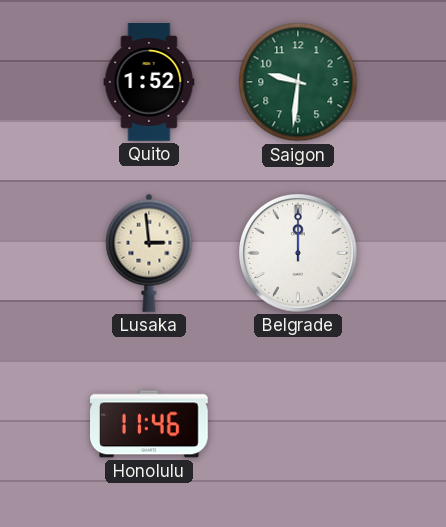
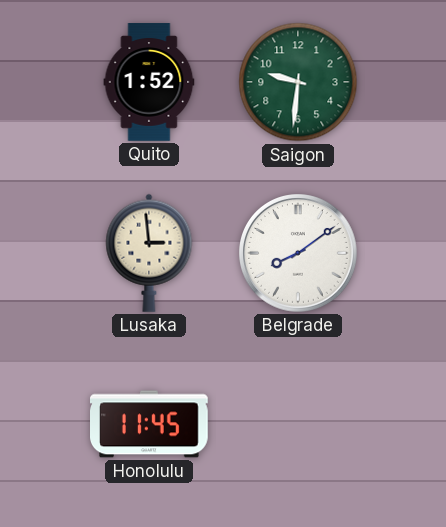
Belgrade: 12:00 -> 8:09 (299, 254)
Honolulu: 11:46 -> 11:45 (150, 424)
